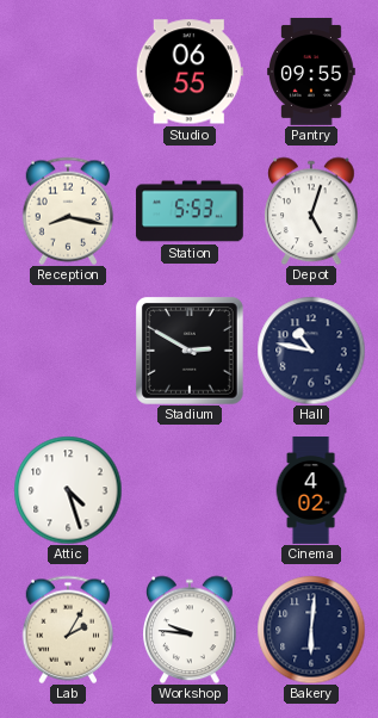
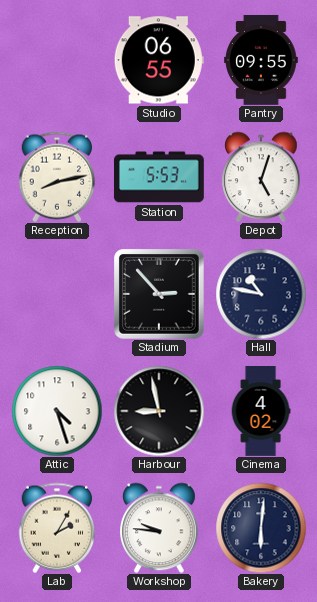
Reception: 8:17 -> 8:13 (57, 177)
Stadium: 2:50 -> 2:53 (159, 294)
Harbour: none -> 8:58 (159, 411)
